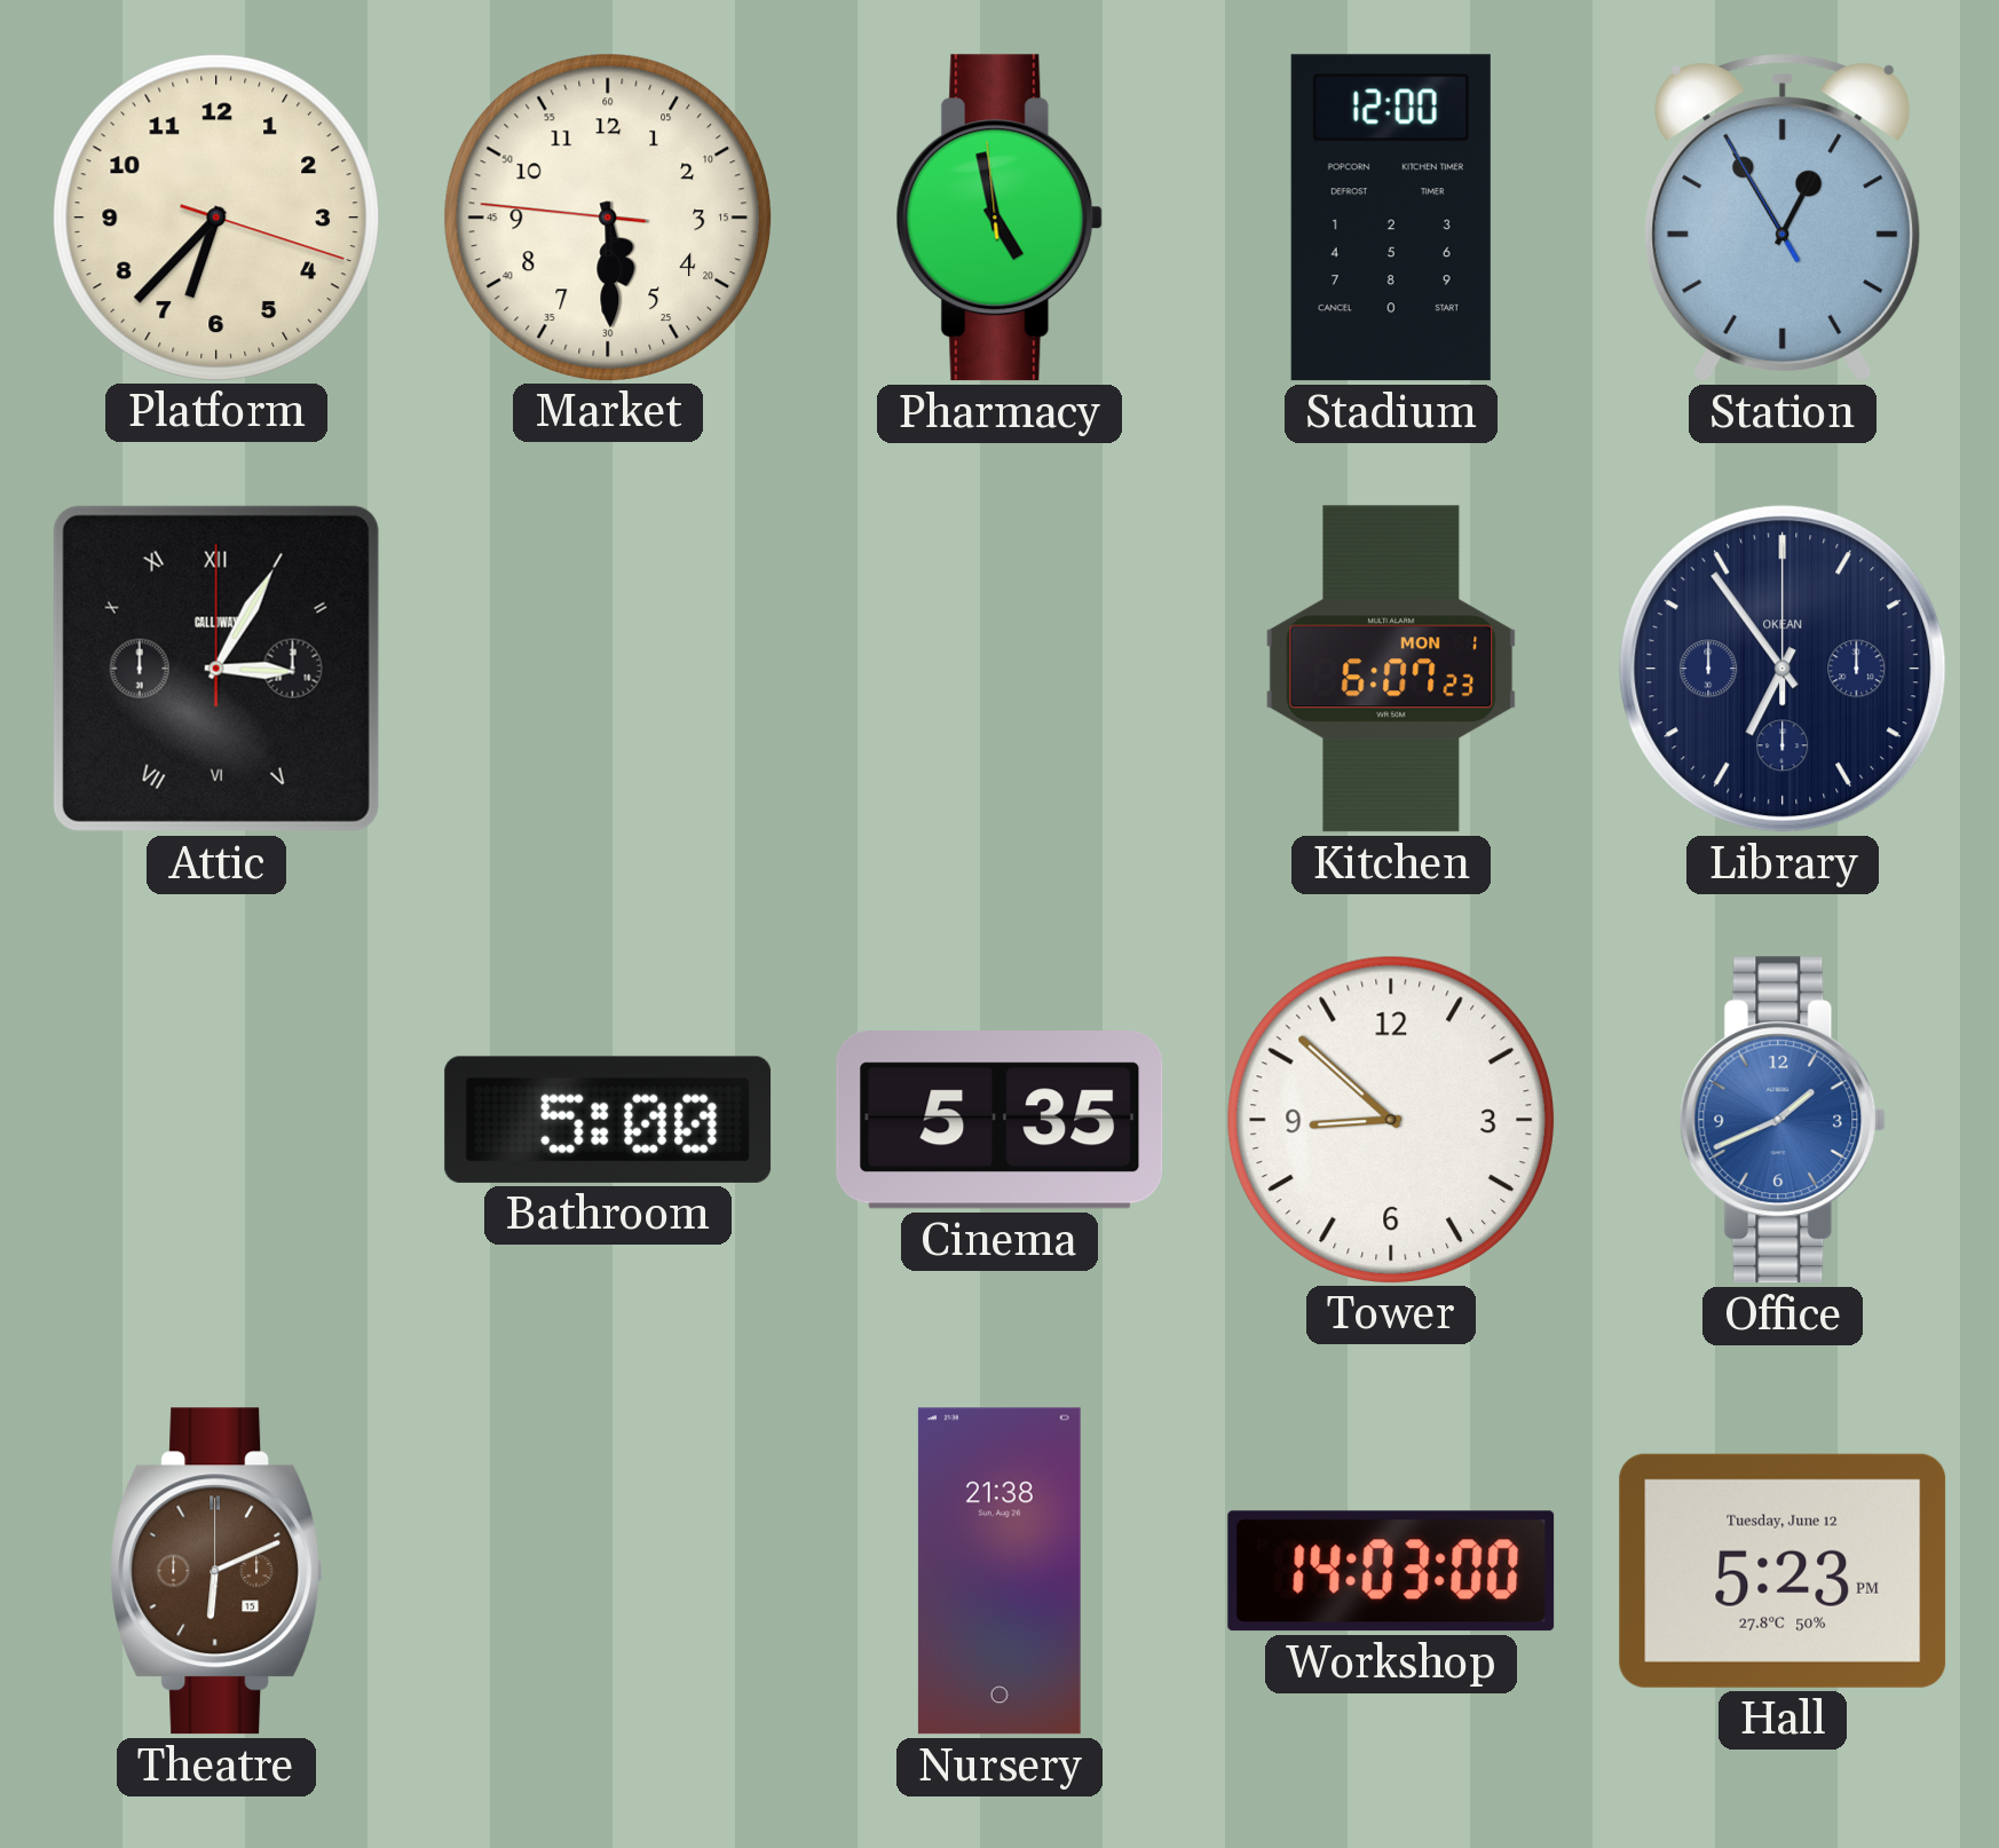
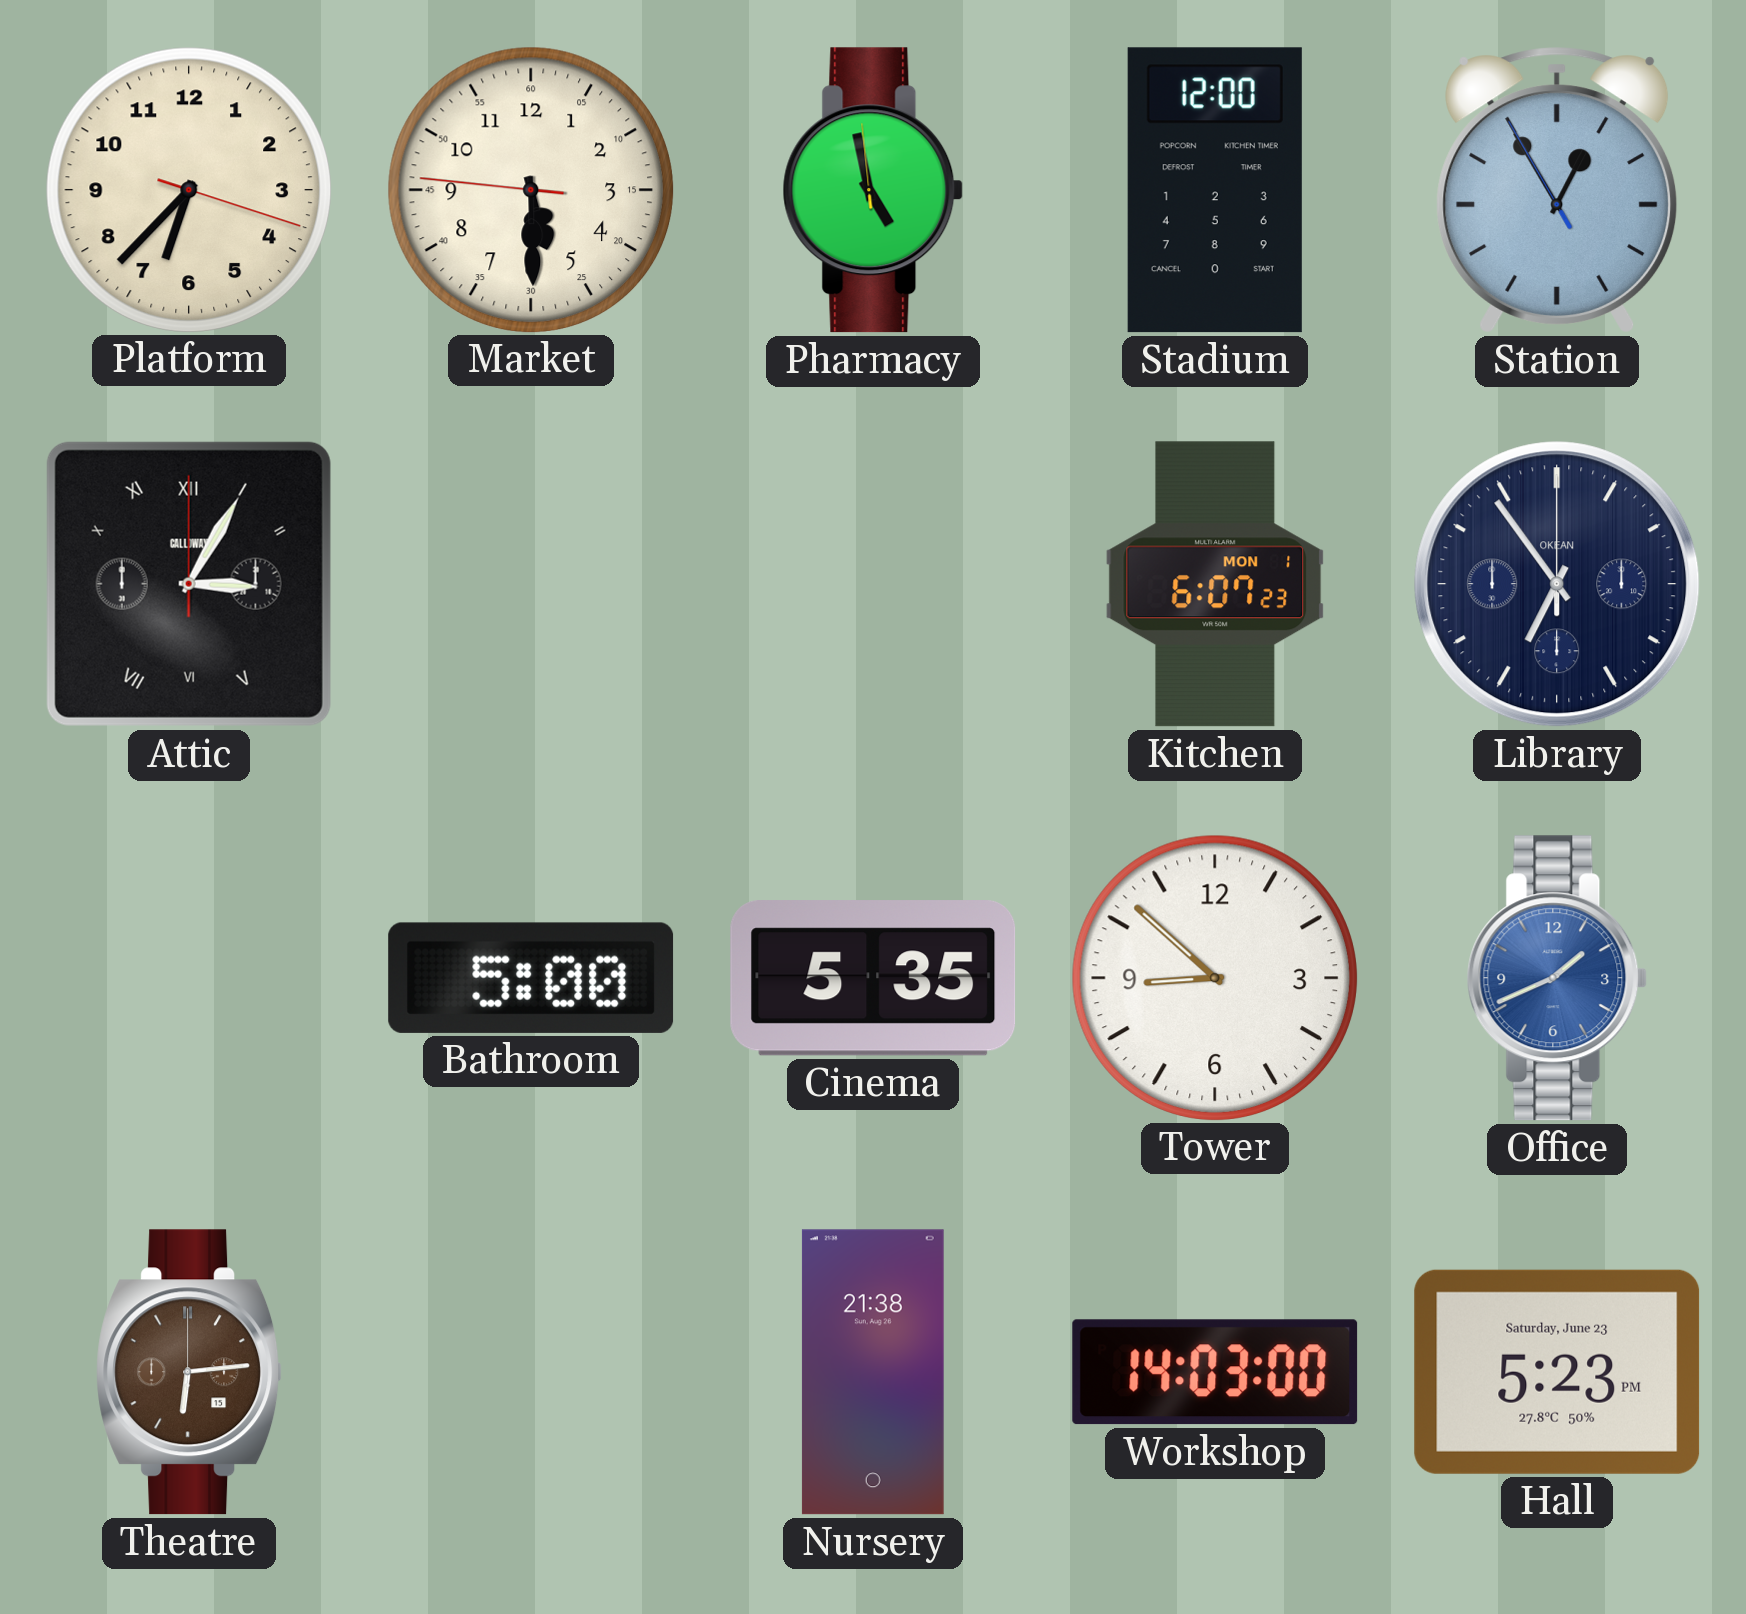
Theatre: 6:11 -> 6:14 (190, 1372)
Hall date: Tuesday, June 12 -> Saturday, June 23 (1557, 1372)
